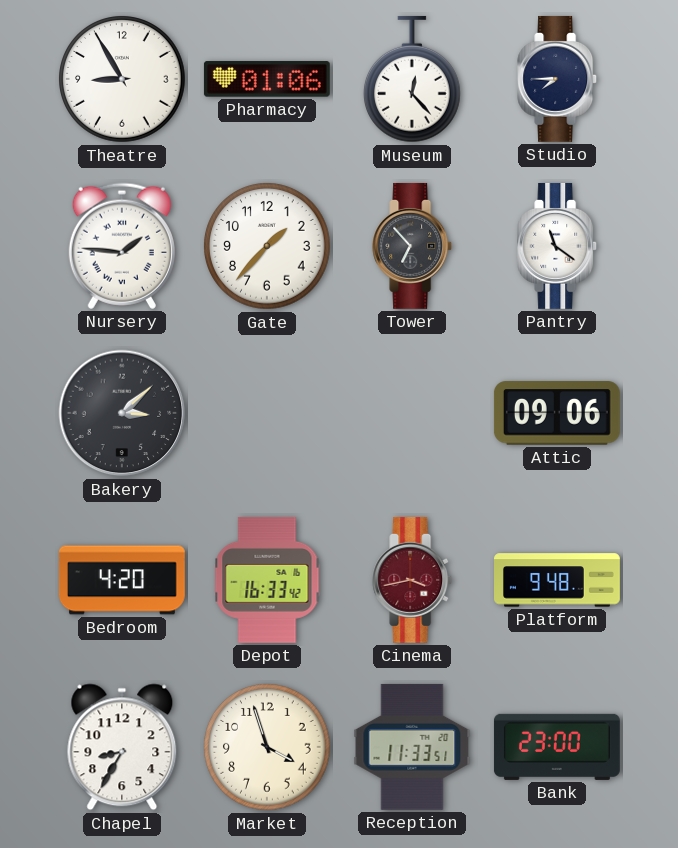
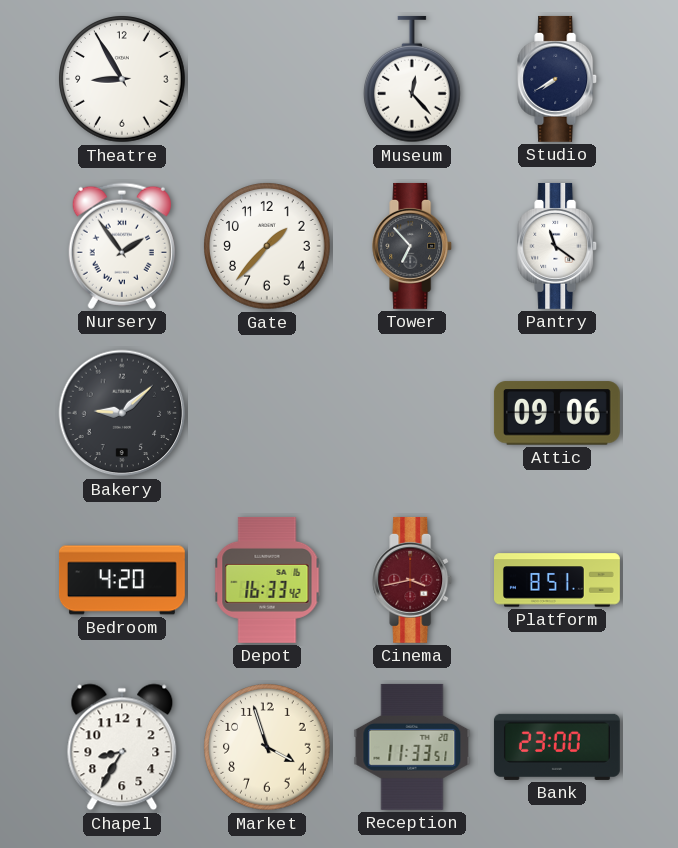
Pharmacy: 01:06 -> none (267, 79)
Studio: 7:45 -> 7:40 (558, 79)
Nursery: 1:46 -> 1:54 (122, 246)
Bakery: 3:08 -> 9:08 (122, 413)
Platform: 9:48 -> 8:51 (558, 580)
